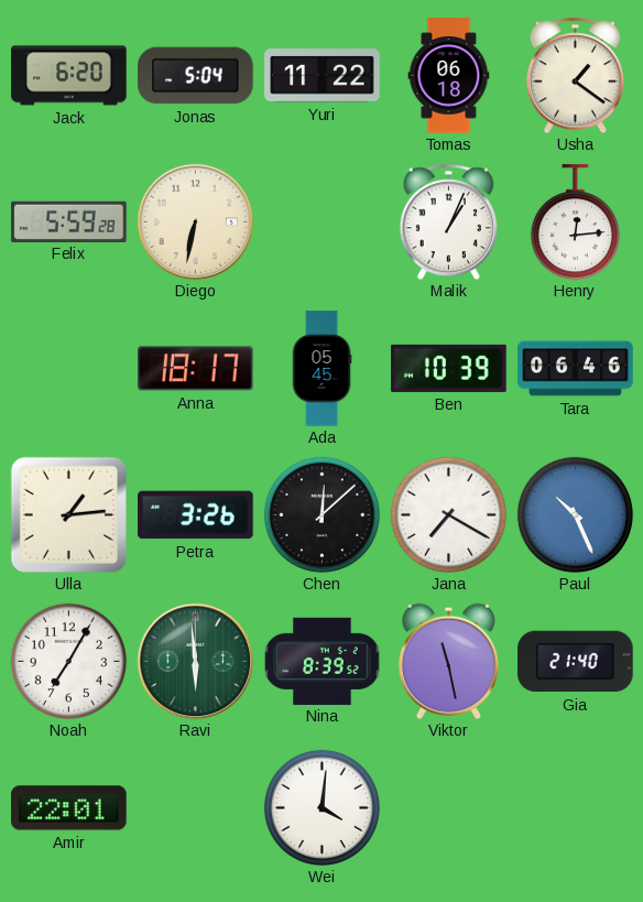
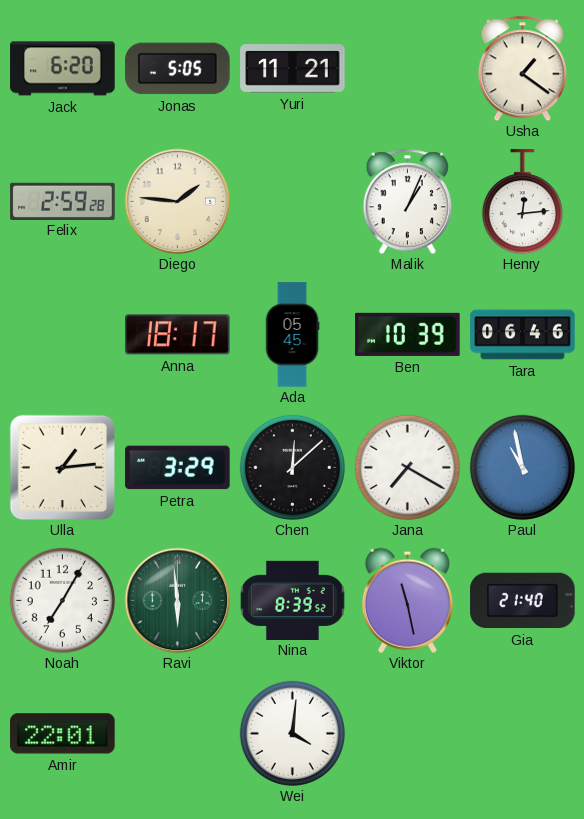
Jonas: 5:04 -> 5:05 (178, 69)
Yuri: 11:22 -> 11:21 (293, 69)
Tomas: 06:18 -> none (449, 76)
Felix: 5:59 -> 2:59 (63, 201)
Diego: 6:32 -> 1:46 (177, 201)
Petra: 3:26 -> 3:29 (178, 468)
Paul: 10:26 -> 10:58 (522, 467)
